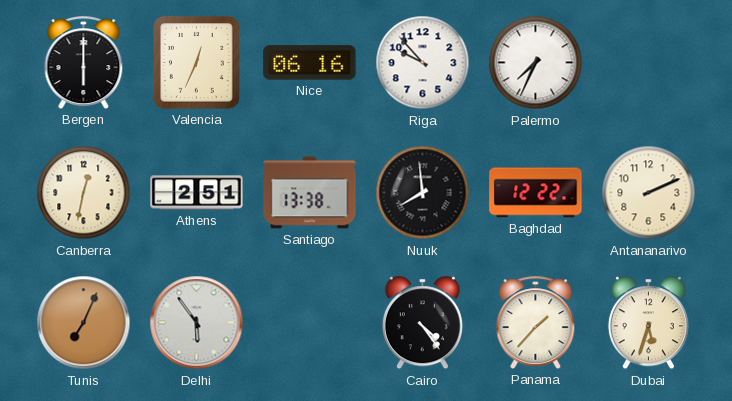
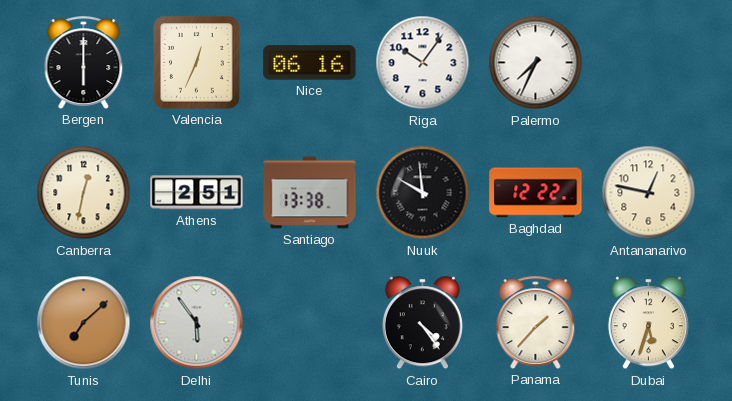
Riga: 9:53 -> 10:06 (423, 63)
Nuuk: 7:59 -> 9:59 (423, 193)
Antananarivo: 2:11 -> 12:47 (649, 193)
Tunis: 7:04 -> 7:08 (84, 323)
